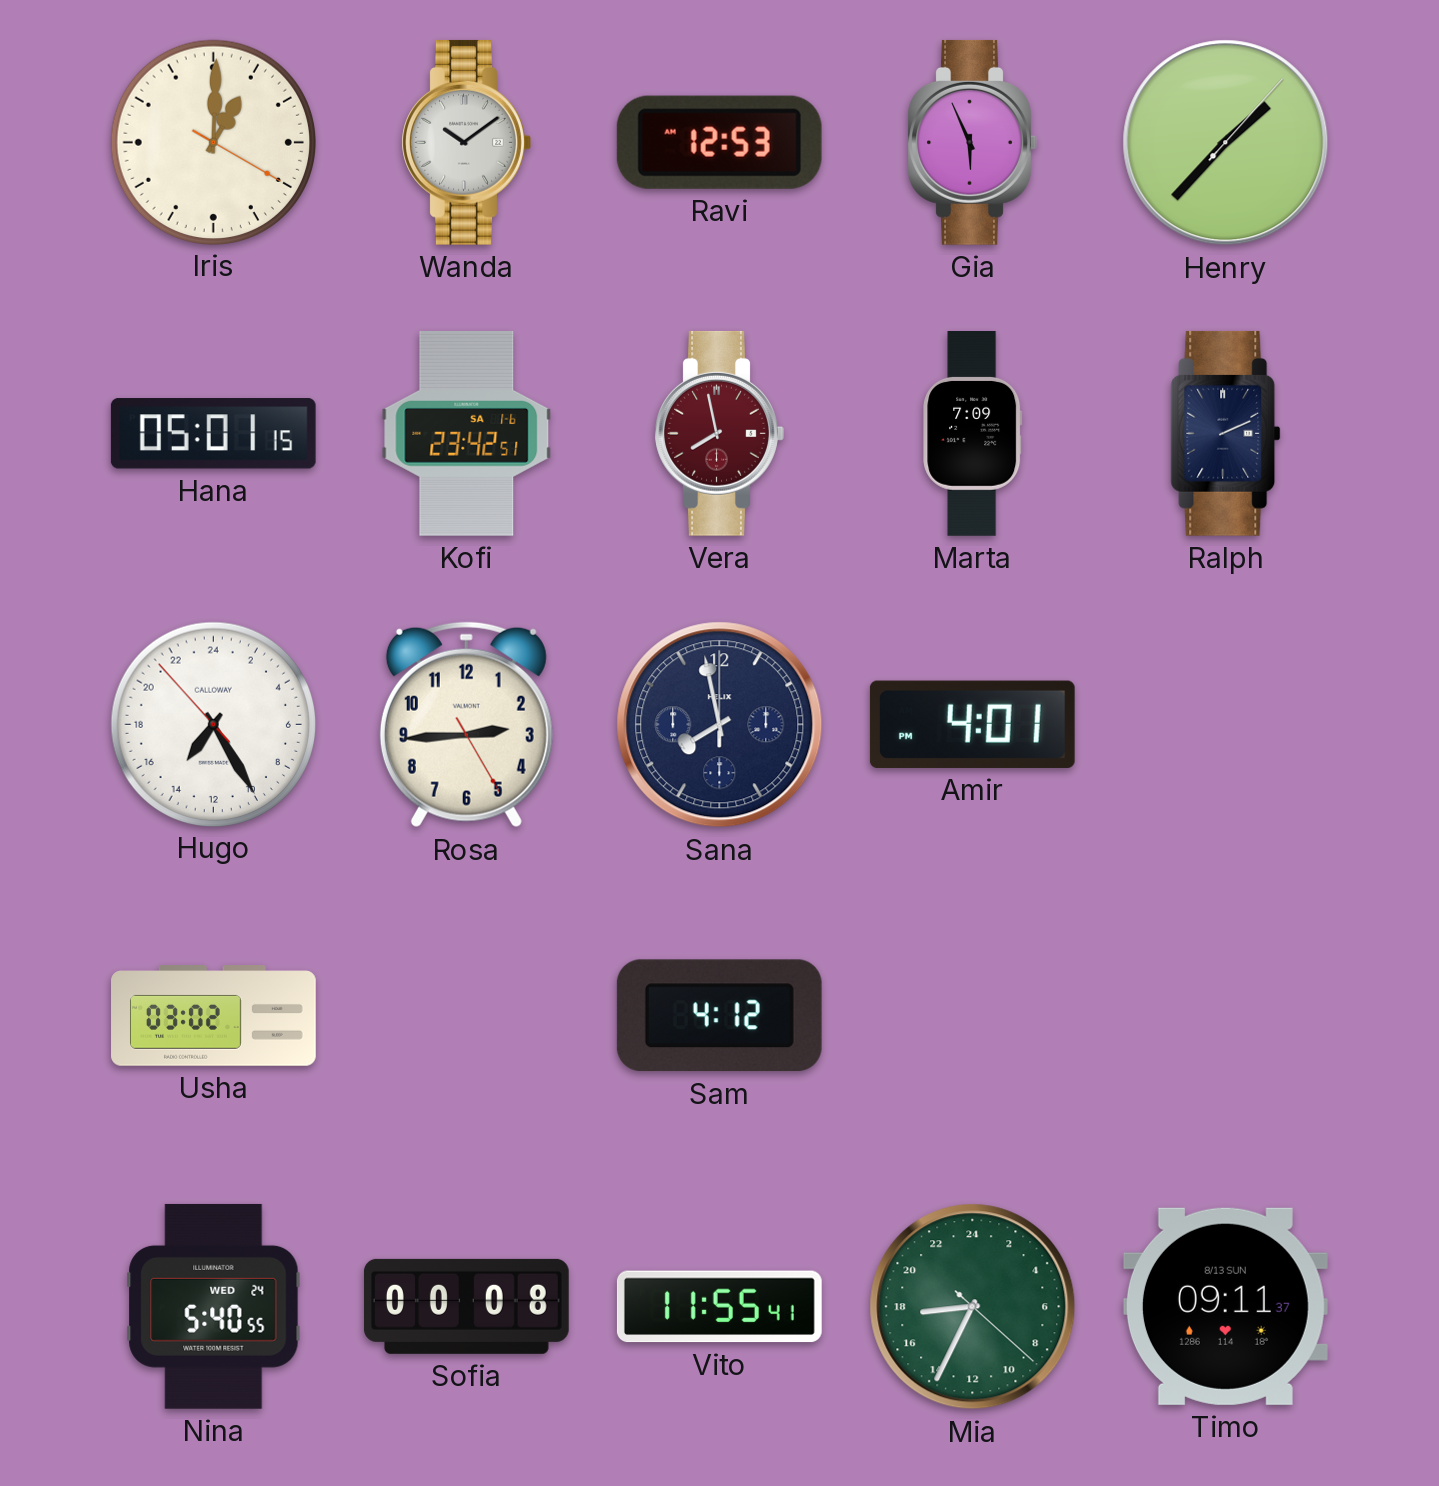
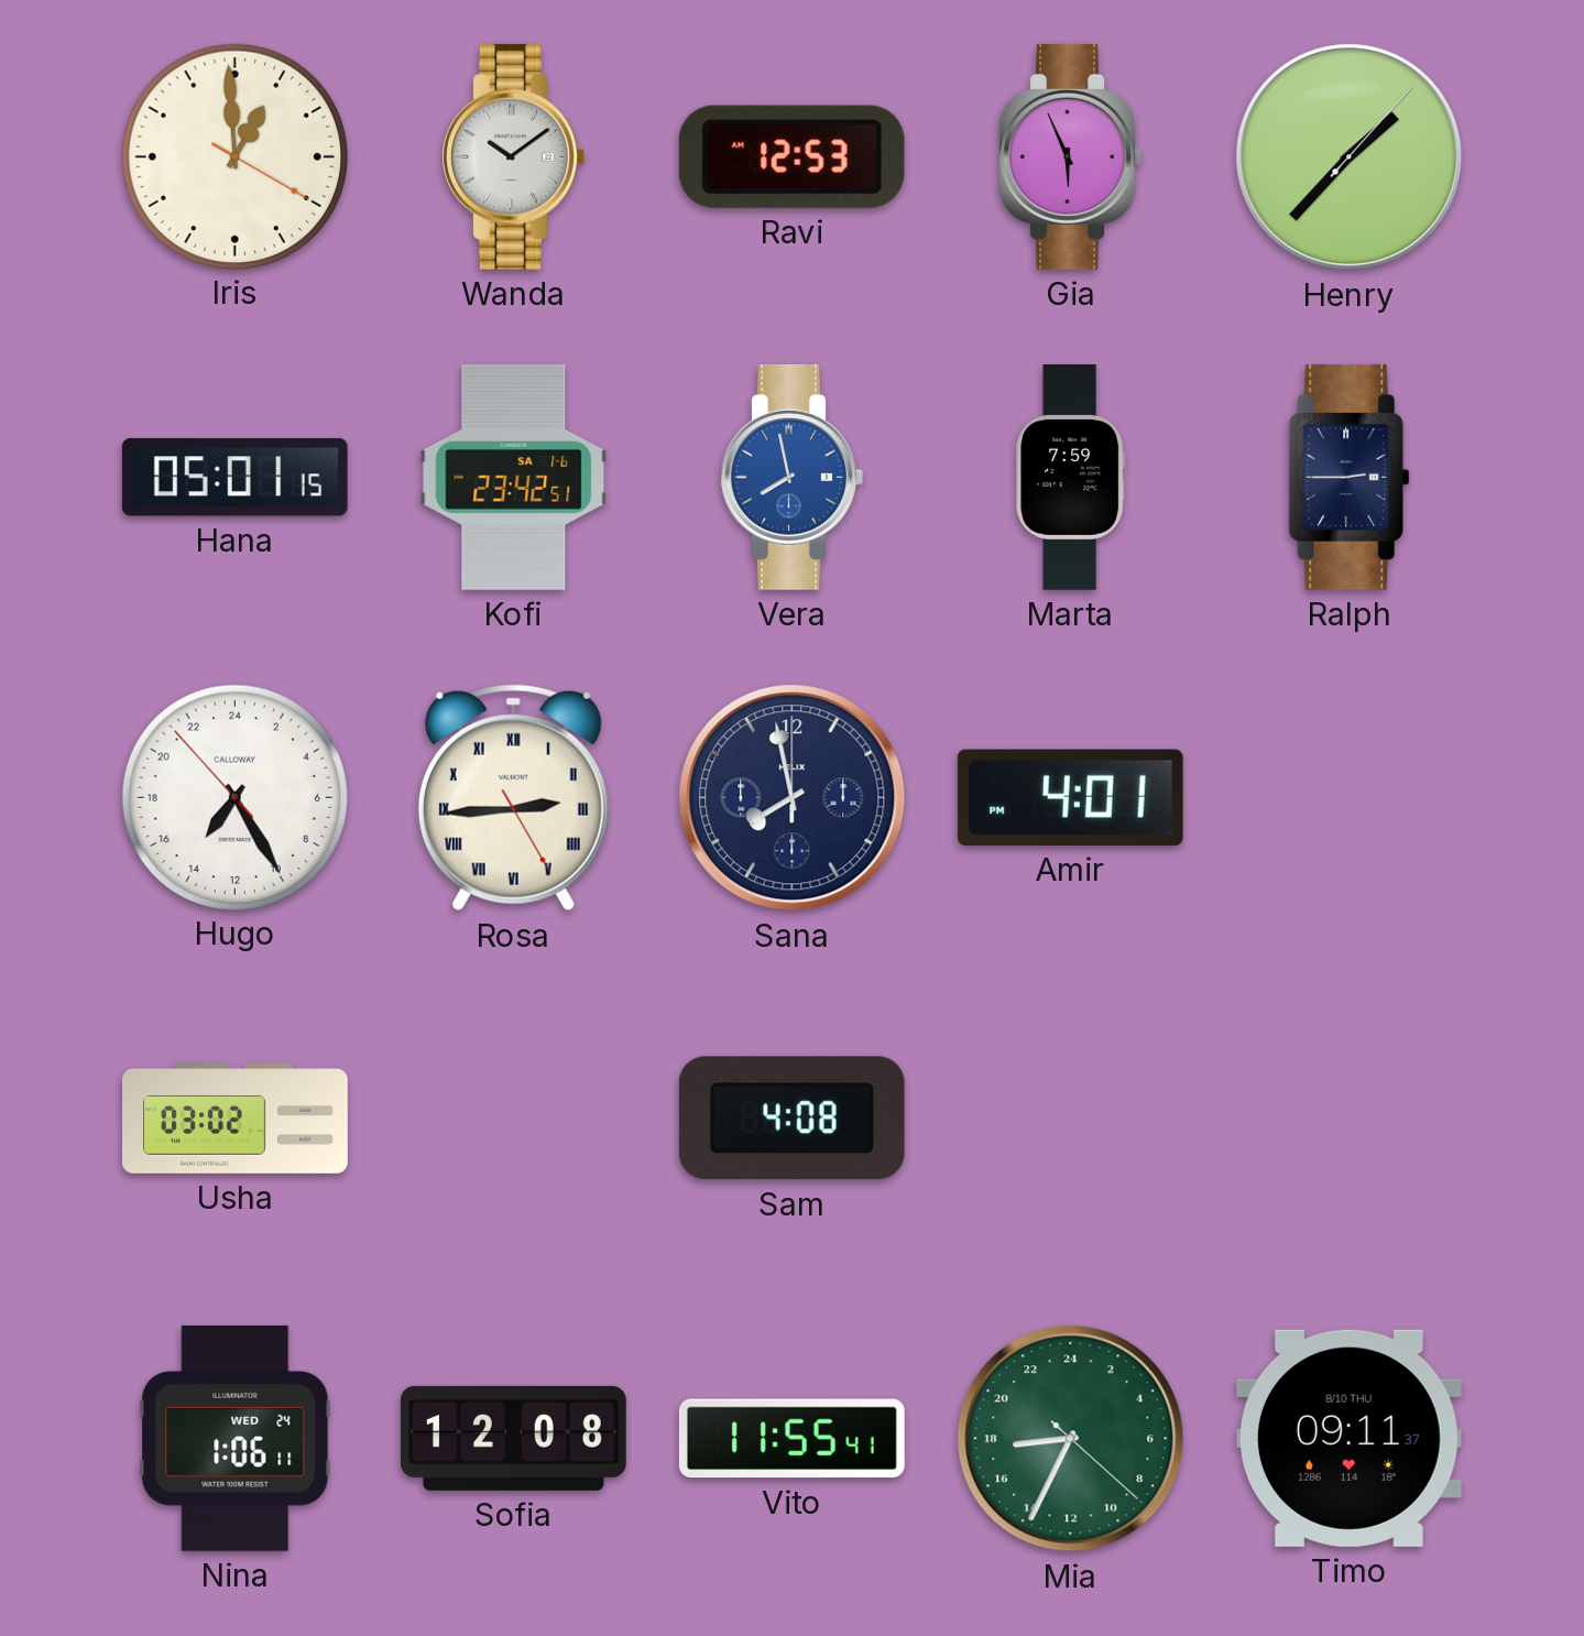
Iris: 1:00 -> 12:59 (234, 156)
Vera dial: burgundy -> blue (791, 477)
Marta: 7:09 -> 7:59 (1071, 478)
Ralph: 2:11 -> 2:45 (1350, 477)
Rosa numerals: Arabic -> Roman (513, 798)
Sam: 4:12 -> 4:08 (791, 1119)
Nina: 5:40 -> 1:06 (236, 1438)
Sofia: 00:08 -> 12:08 (513, 1438)
Timo date: 8/13 SUN -> 8/10 THU (1348, 1438)
